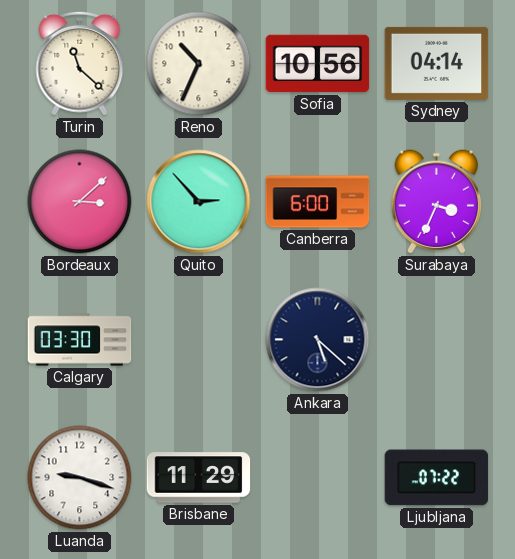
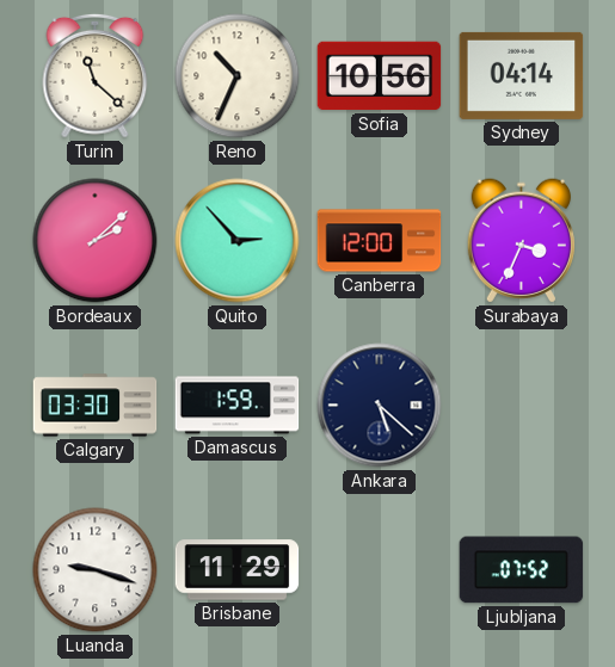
Bordeaux: 3:08 -> 2:08 (96, 241)
Canberra: 6:00 -> 12:00 (380, 241)
Damascus: none -> 1:59 (238, 406)
Ljubljana: 07:22 -> 07:52 (522, 570)
